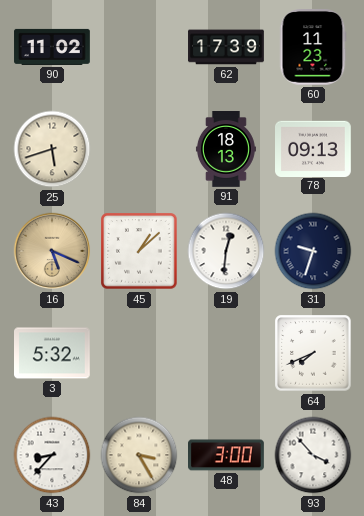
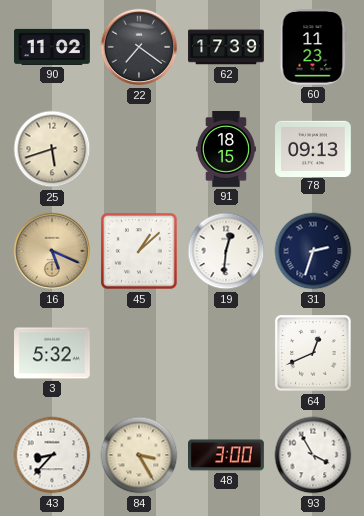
22: none -> 7:21 (139, 47)
91: 18:13 -> 18:15 (226, 149)
31: 9:33 -> 2:33 (313, 251)
64: 7:41 -> 12:41 (313, 353)
93: 3:53 -> 3:55 (313, 455)
